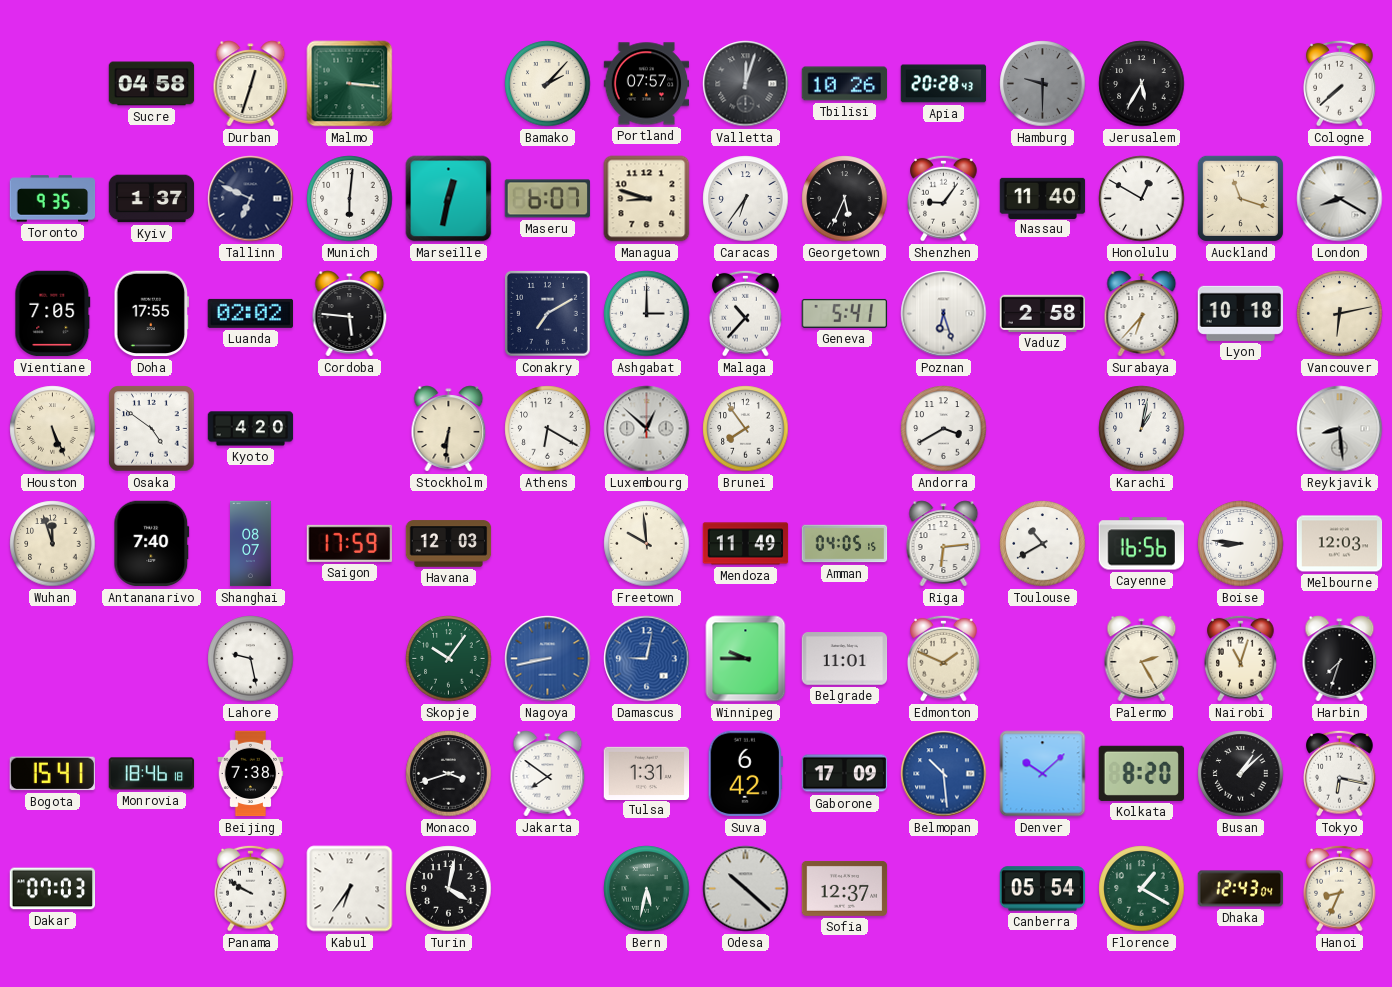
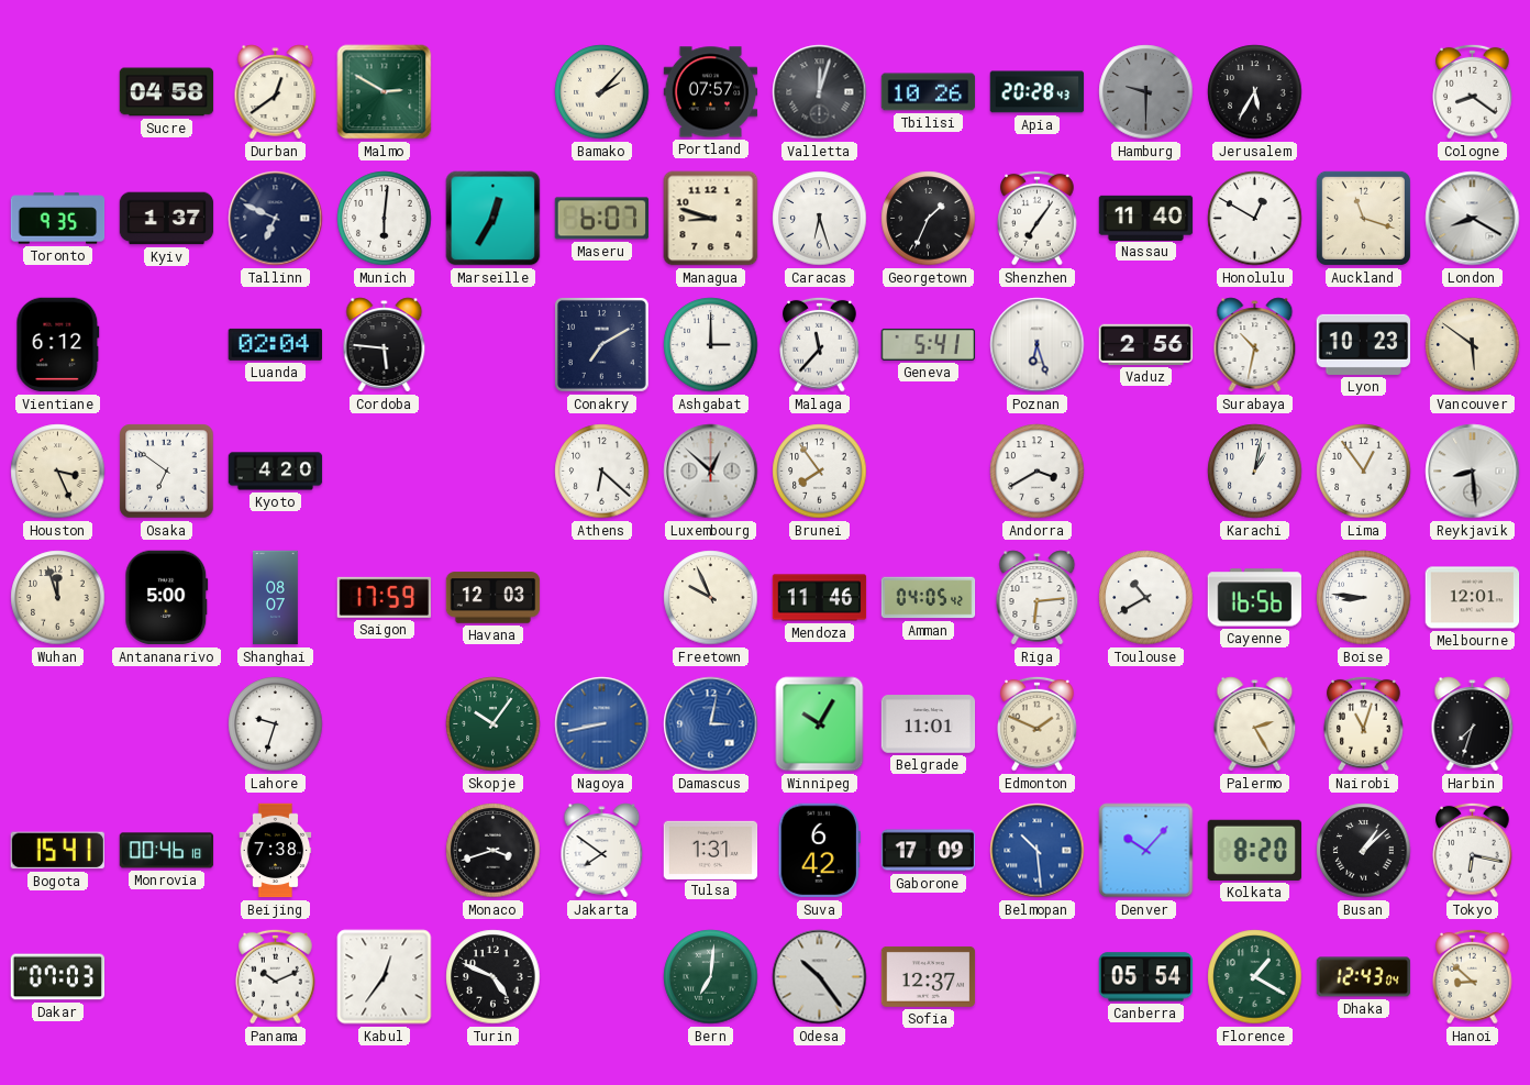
Durban: 12:33 -> 12:39 (276, 92)
Malmo: 3:16 -> 2:50 (385, 92)
Cologne: 7:38 -> 8:21 (1473, 91)
Marseille: 12:32 -> 12:35 (494, 219)
Caracas: 6:36 -> 6:27 (820, 219)
Georgetown: 5:34 -> 1:34 (929, 219)
Shenzhen: 9:06 -> 7:06 (1038, 218)
Vientiane: 7:05 -> 6:12 (58, 345)
Doha: 17:55 -> none (152, 314)
Luanda: 02:02 -> 02:04 (275, 344)
Malaga: 10:37 -> 11:37 (820, 344)
Vaduz: 2:58 -> 2:56 (1146, 344)
Surabaya: 6:37 -> 10:32 (1255, 345)
Lyon: 10:18 -> 10:23 (1364, 344)
Vancouver: 6:13 -> 5:51 (1473, 345)
Houston: 5:26 -> 3:26 (58, 472)
Osaka: 4:51 -> 6:51 (167, 472)
Stockholm: 6:31 -> none (449, 429)
Athens: 6:20 -> 6:22 (602, 472)
Lima: none -> 12:54 (1364, 472)
Antananarivo: 7:40 -> 5:00 (167, 598)
Freetown: 9:59 -> 9:56 (711, 598)
Mendoza: 11:49 -> 11:46 (820, 598)
Amman: 04:05:15 -> 04:05:42 (929, 598)
Melbourne: 12:03 -> 12:01 (1473, 598)
Lahore: 9:28 -> 9:33 (276, 724)
Damascus: 9:02 -> 3:02 (711, 724)
Winnipeg: 9:45 -> 10:05 (820, 724)
Monrovia: 18:46 -> 00:46 (167, 851)
Denver: 10:08 -> 10:07 (1146, 851)
Panama: 9:50 -> 10:11 (276, 976)
Kabul: 6:36 -> 12:36 (385, 977)
Turin: 4:02 -> 4:49 (494, 977)
Bern: 5:32 -> 7:01 (711, 977)
Odesa: 10:22 -> 10:24 (820, 977)
Hanoi: 8:34 -> 8:52 (1473, 976)
